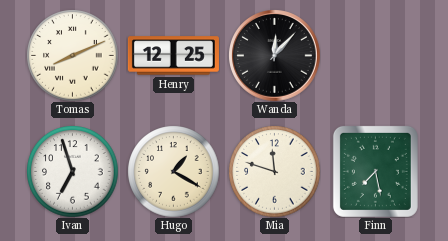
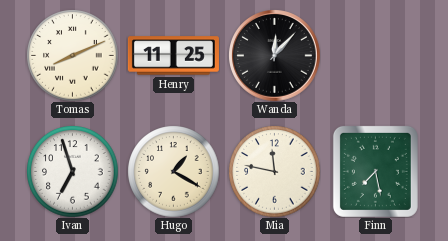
Henry: 12:25 -> 11:25 (173, 56)
Mia: 11:48 -> 11:47 (274, 171)
